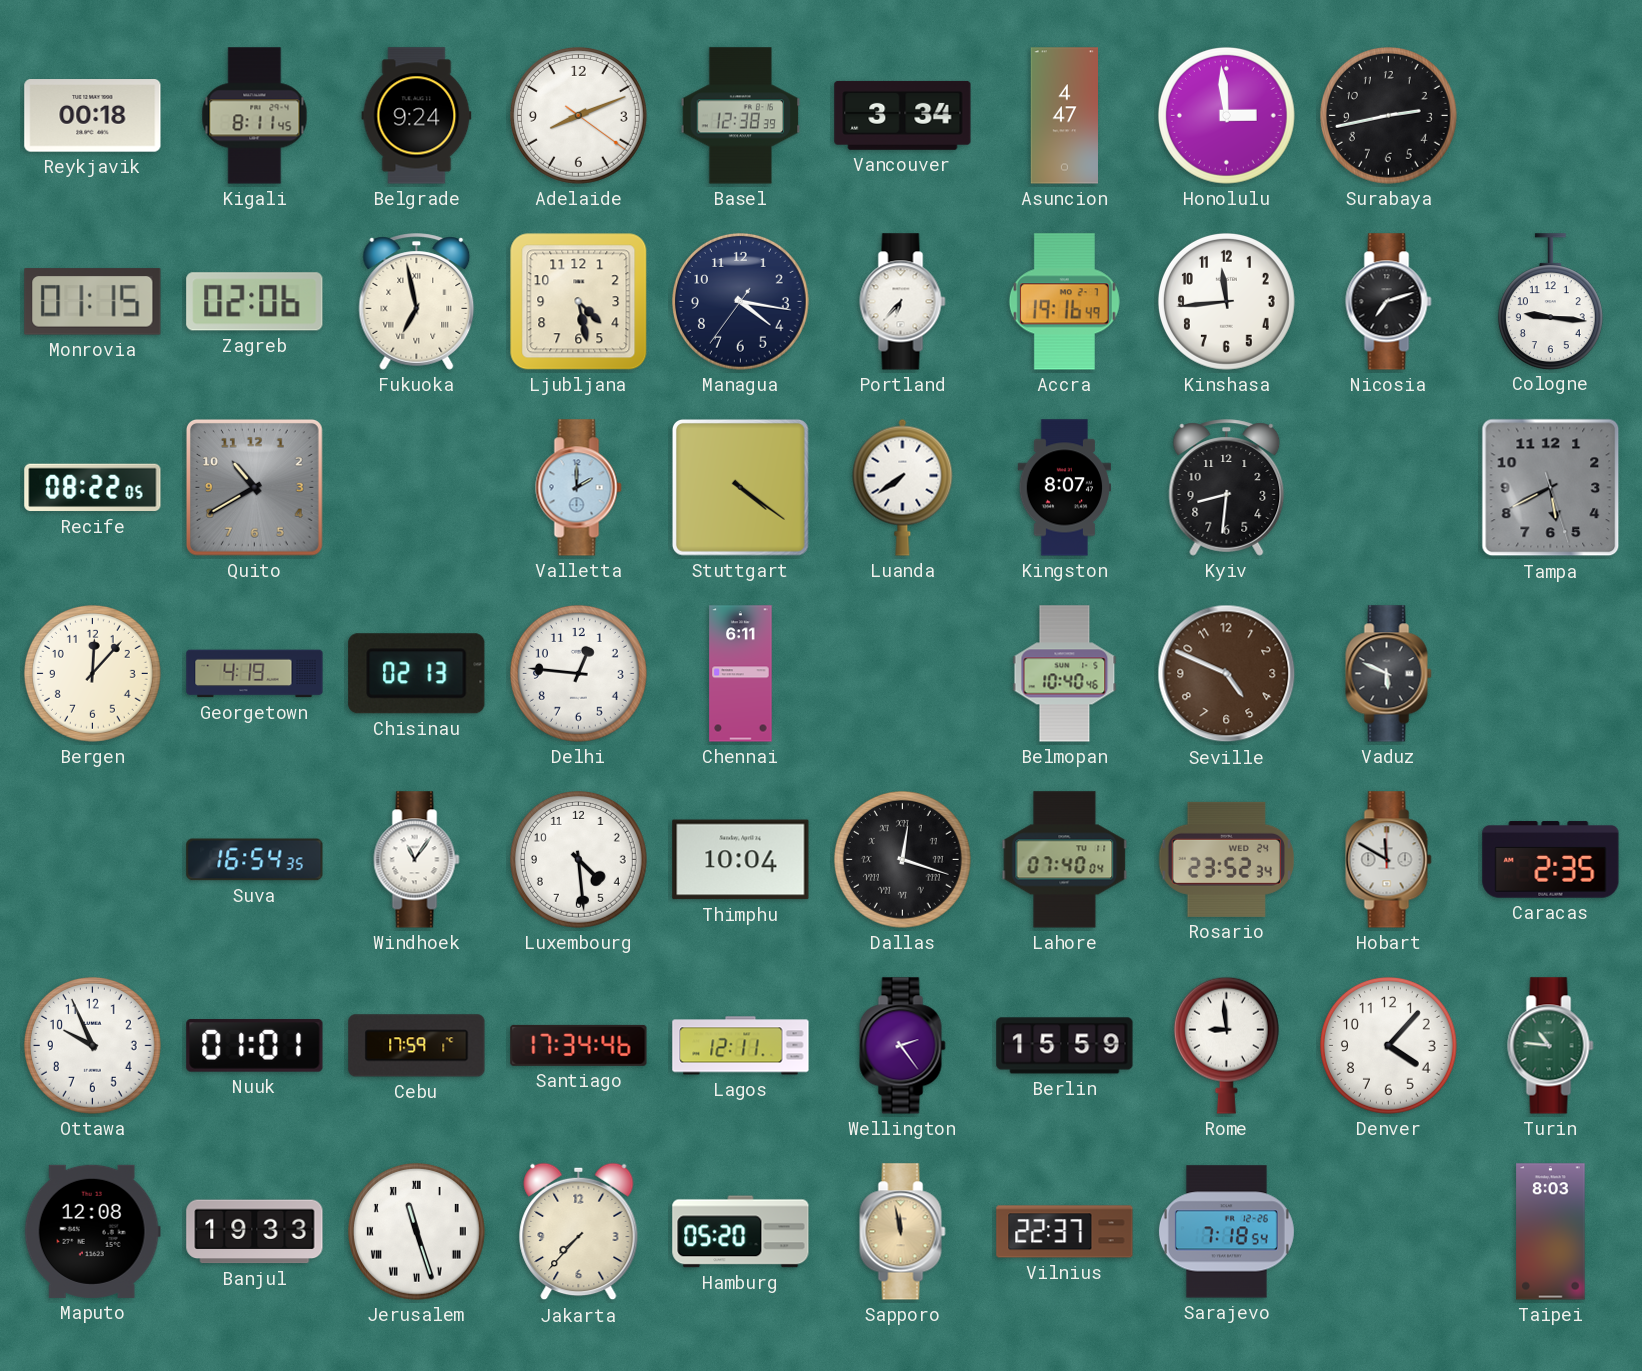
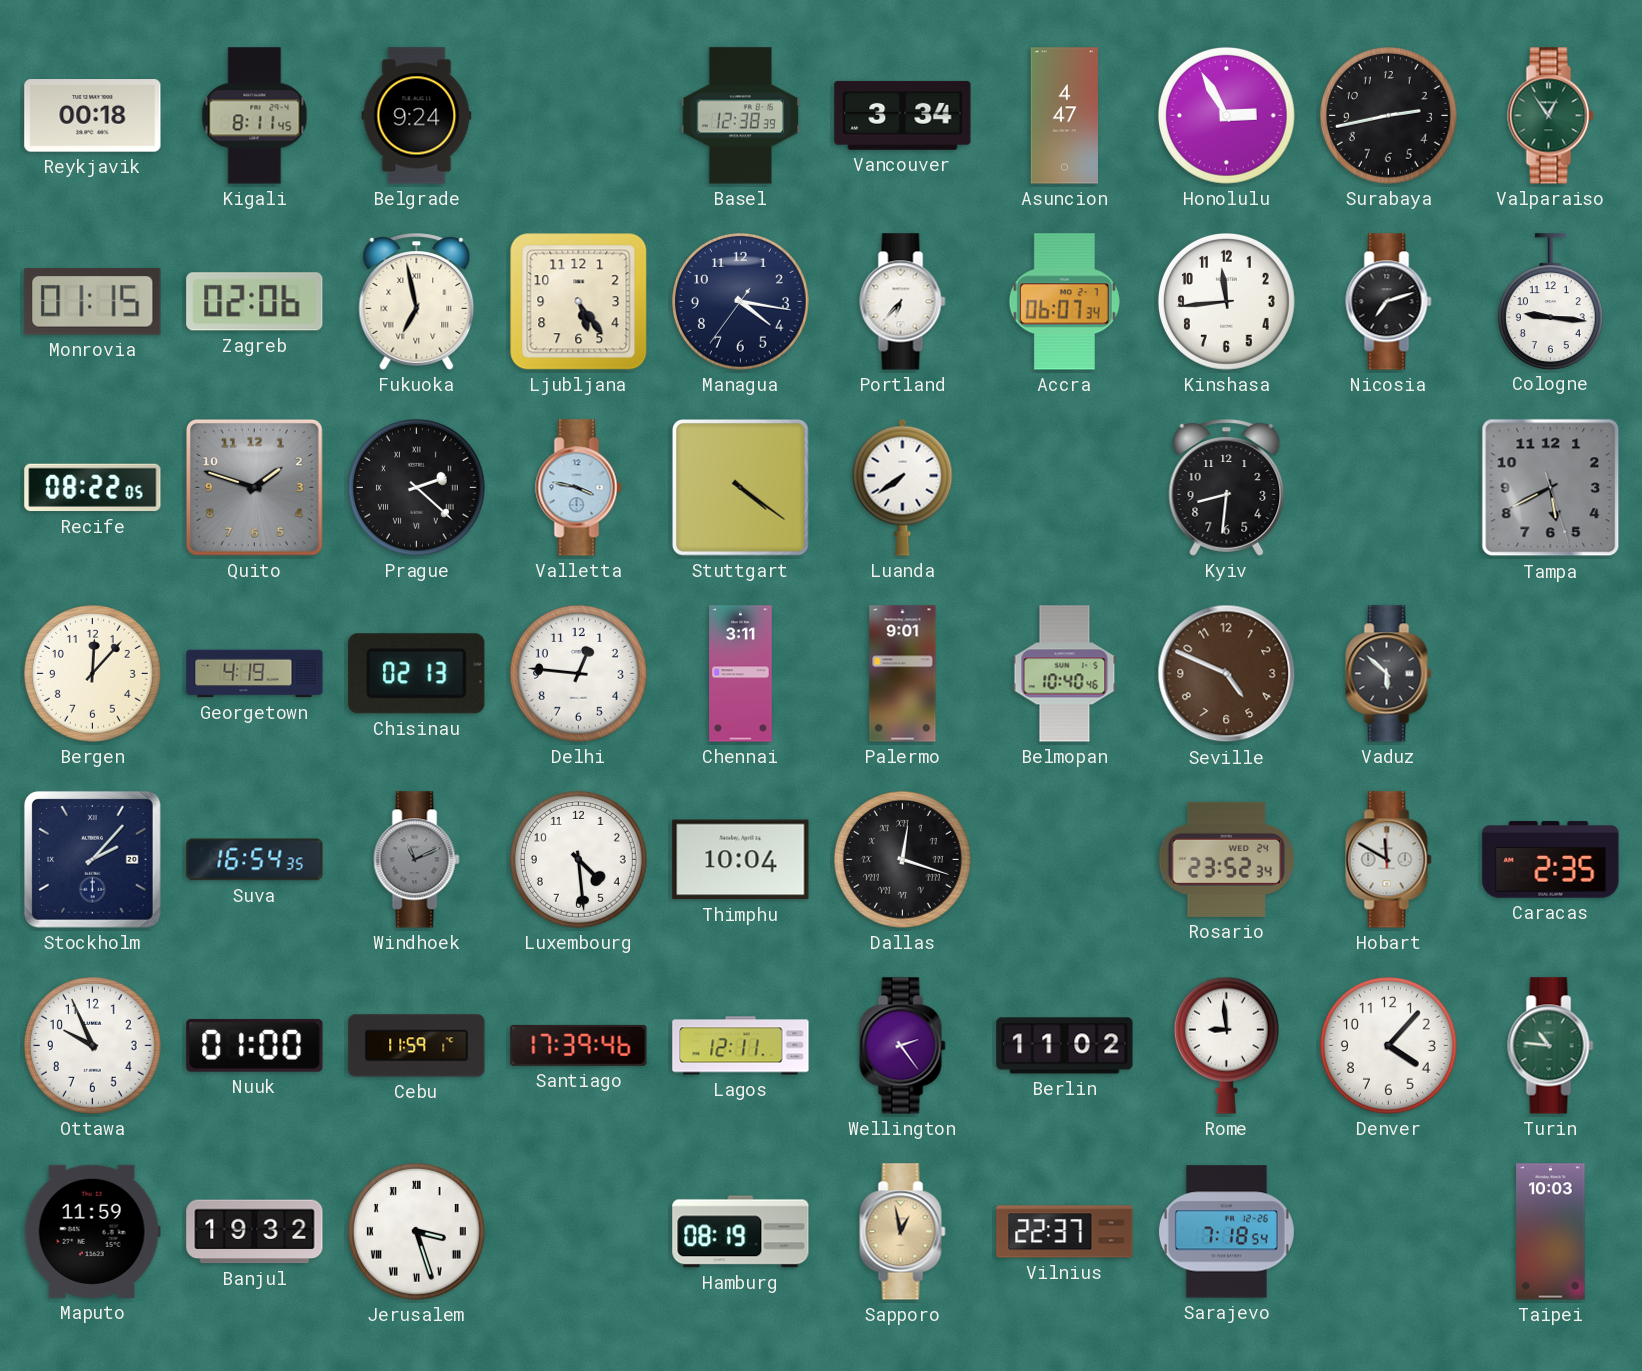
Adelaide: 8:11 -> none (578, 115)
Honolulu: 2:59 -> 2:55 (1226, 115)
Valparaiso: none -> 12:54 (1551, 116)
Ljubljana: 4:28 -> 5:24 (579, 302)
Accra: 19:16 -> 06:07 (1064, 302)
Quito: 10:40 -> 1:48 (254, 487)
Prague: none -> 2:22 (416, 487)
Valletta: 2:00 -> 3:47 (579, 488)
Kingston: 8:07 -> none (1065, 488)
Chennai: 6:11 -> 3:11 (741, 674)
Palermo: none -> 9:01 (903, 674)
Vaduz: 5:49 -> 5:52 (1389, 674)
Stockholm: none -> 2:07 (92, 859)
Windhoek: 11:06 -> 11:11 (417, 860)
Windhoek dial: white -> grey (417, 860)
Lahore: 07:40 -> none (1065, 860)
Nuuk: 01:01 -> 01:00 (255, 1046)
Cebu: 17:59 -> 11:59 (417, 1046)
Santiago: 17:34 -> 17:39 (579, 1045)
Berlin: 15:59 -> 11:02 (1065, 1046)
Maputo: 12:08 -> 11:59 (92, 1231)
Banjul: 19:33 -> 19:32 (255, 1232)
Jerusalem: 11:27 -> 3:27 (416, 1231)
Jakarta: 7:37 -> none (579, 1232)
Hamburg: 05:20 -> 08:19 (741, 1232)
Sapporo: 11:58 -> 12:58 (903, 1232)
Taipei: 8:03 -> 10:03 (1551, 1232)
